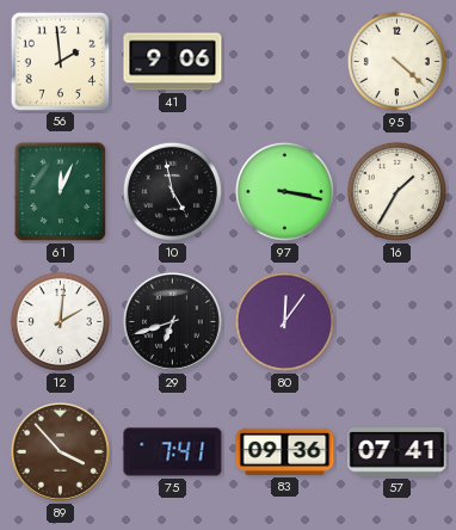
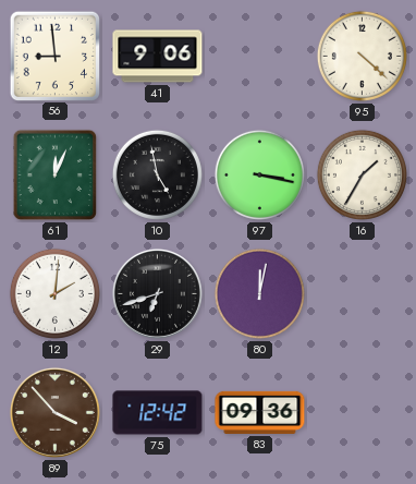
56: 1:59 -> 8:59 (54, 56)
80: 12:06 -> 12:02 (259, 293)
75: 7:41 -> 12:42 (158, 413)
57: 07:41 -> none (398, 452)
